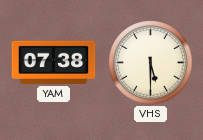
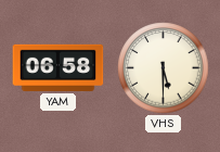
YAM: 07:38 -> 06:58 (59, 67)
